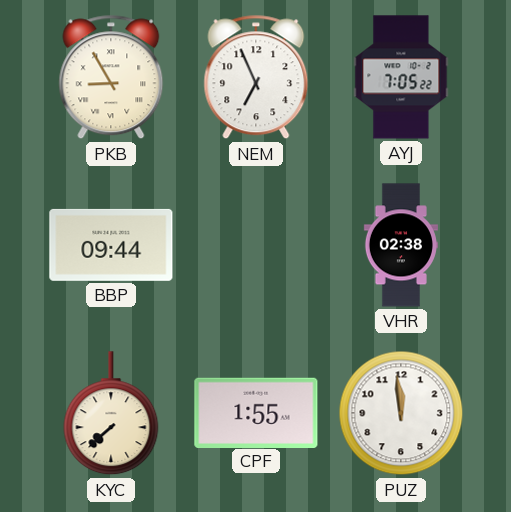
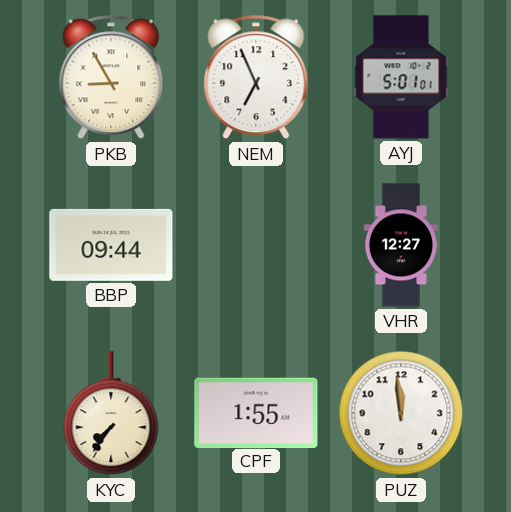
AYJ: 7:05 -> 5:01 (401, 77)
VHR: 02:38 -> 12:27 (401, 245)
KYC: 7:38 -> 7:36 (111, 414)
